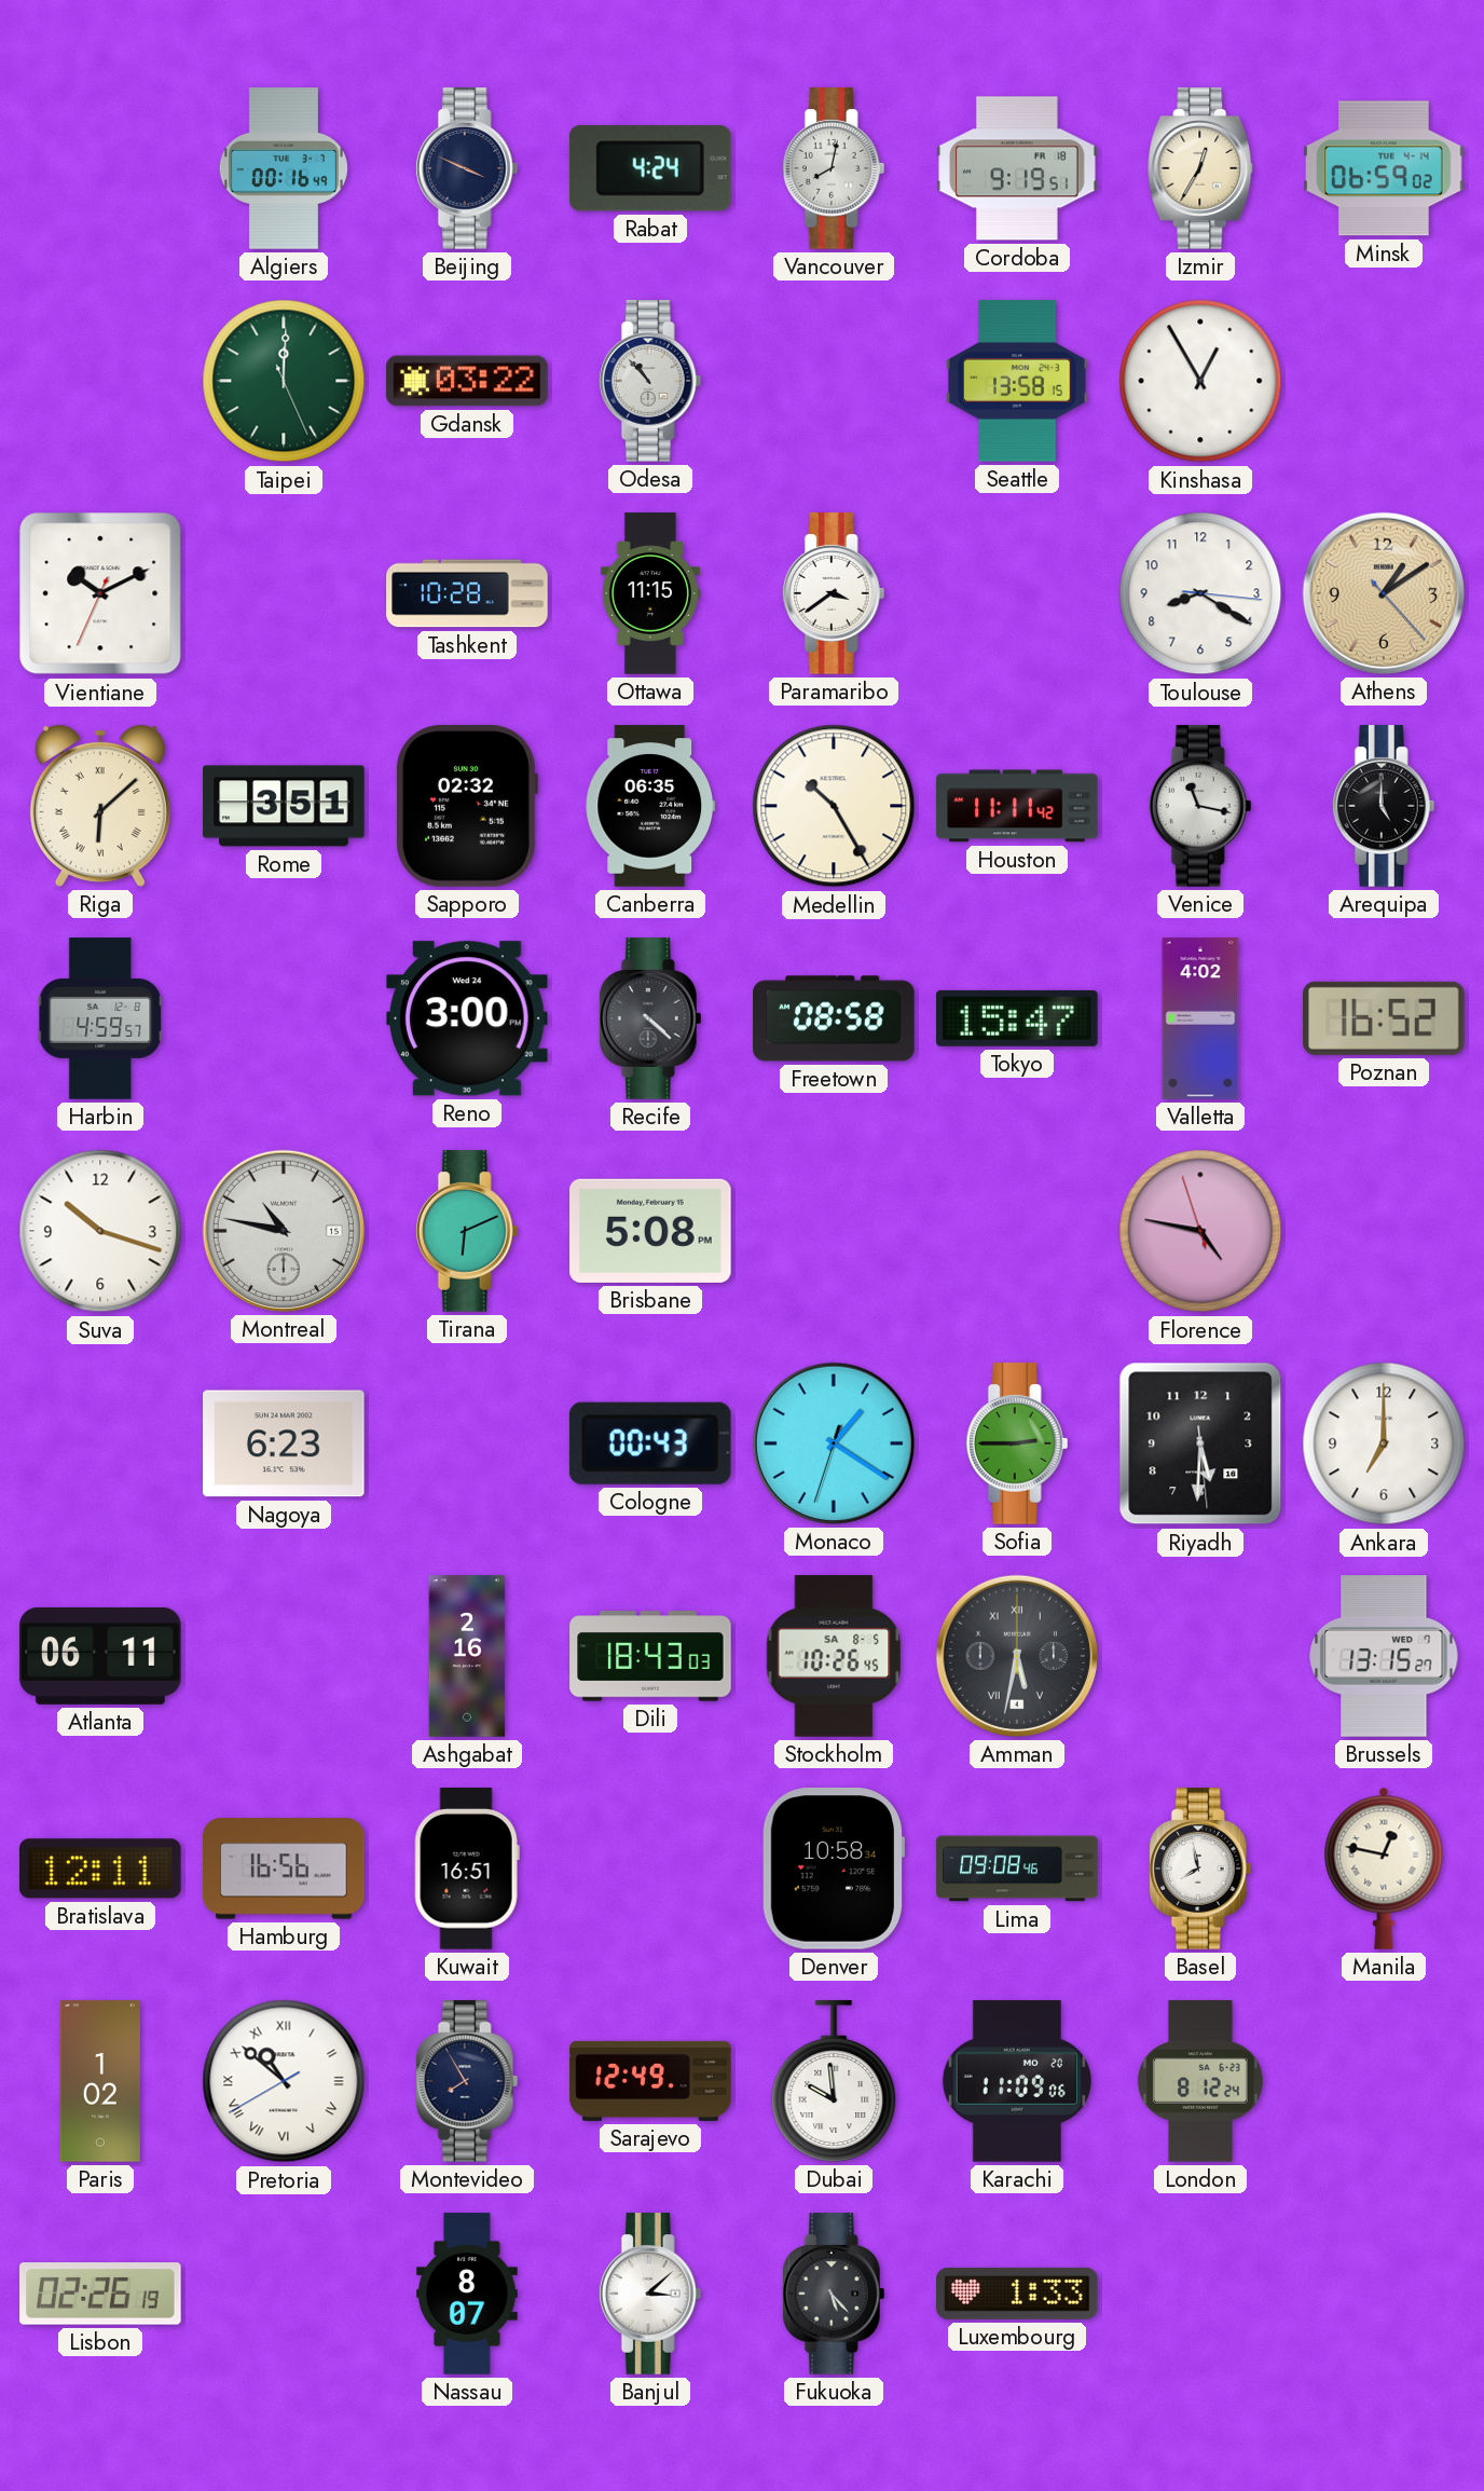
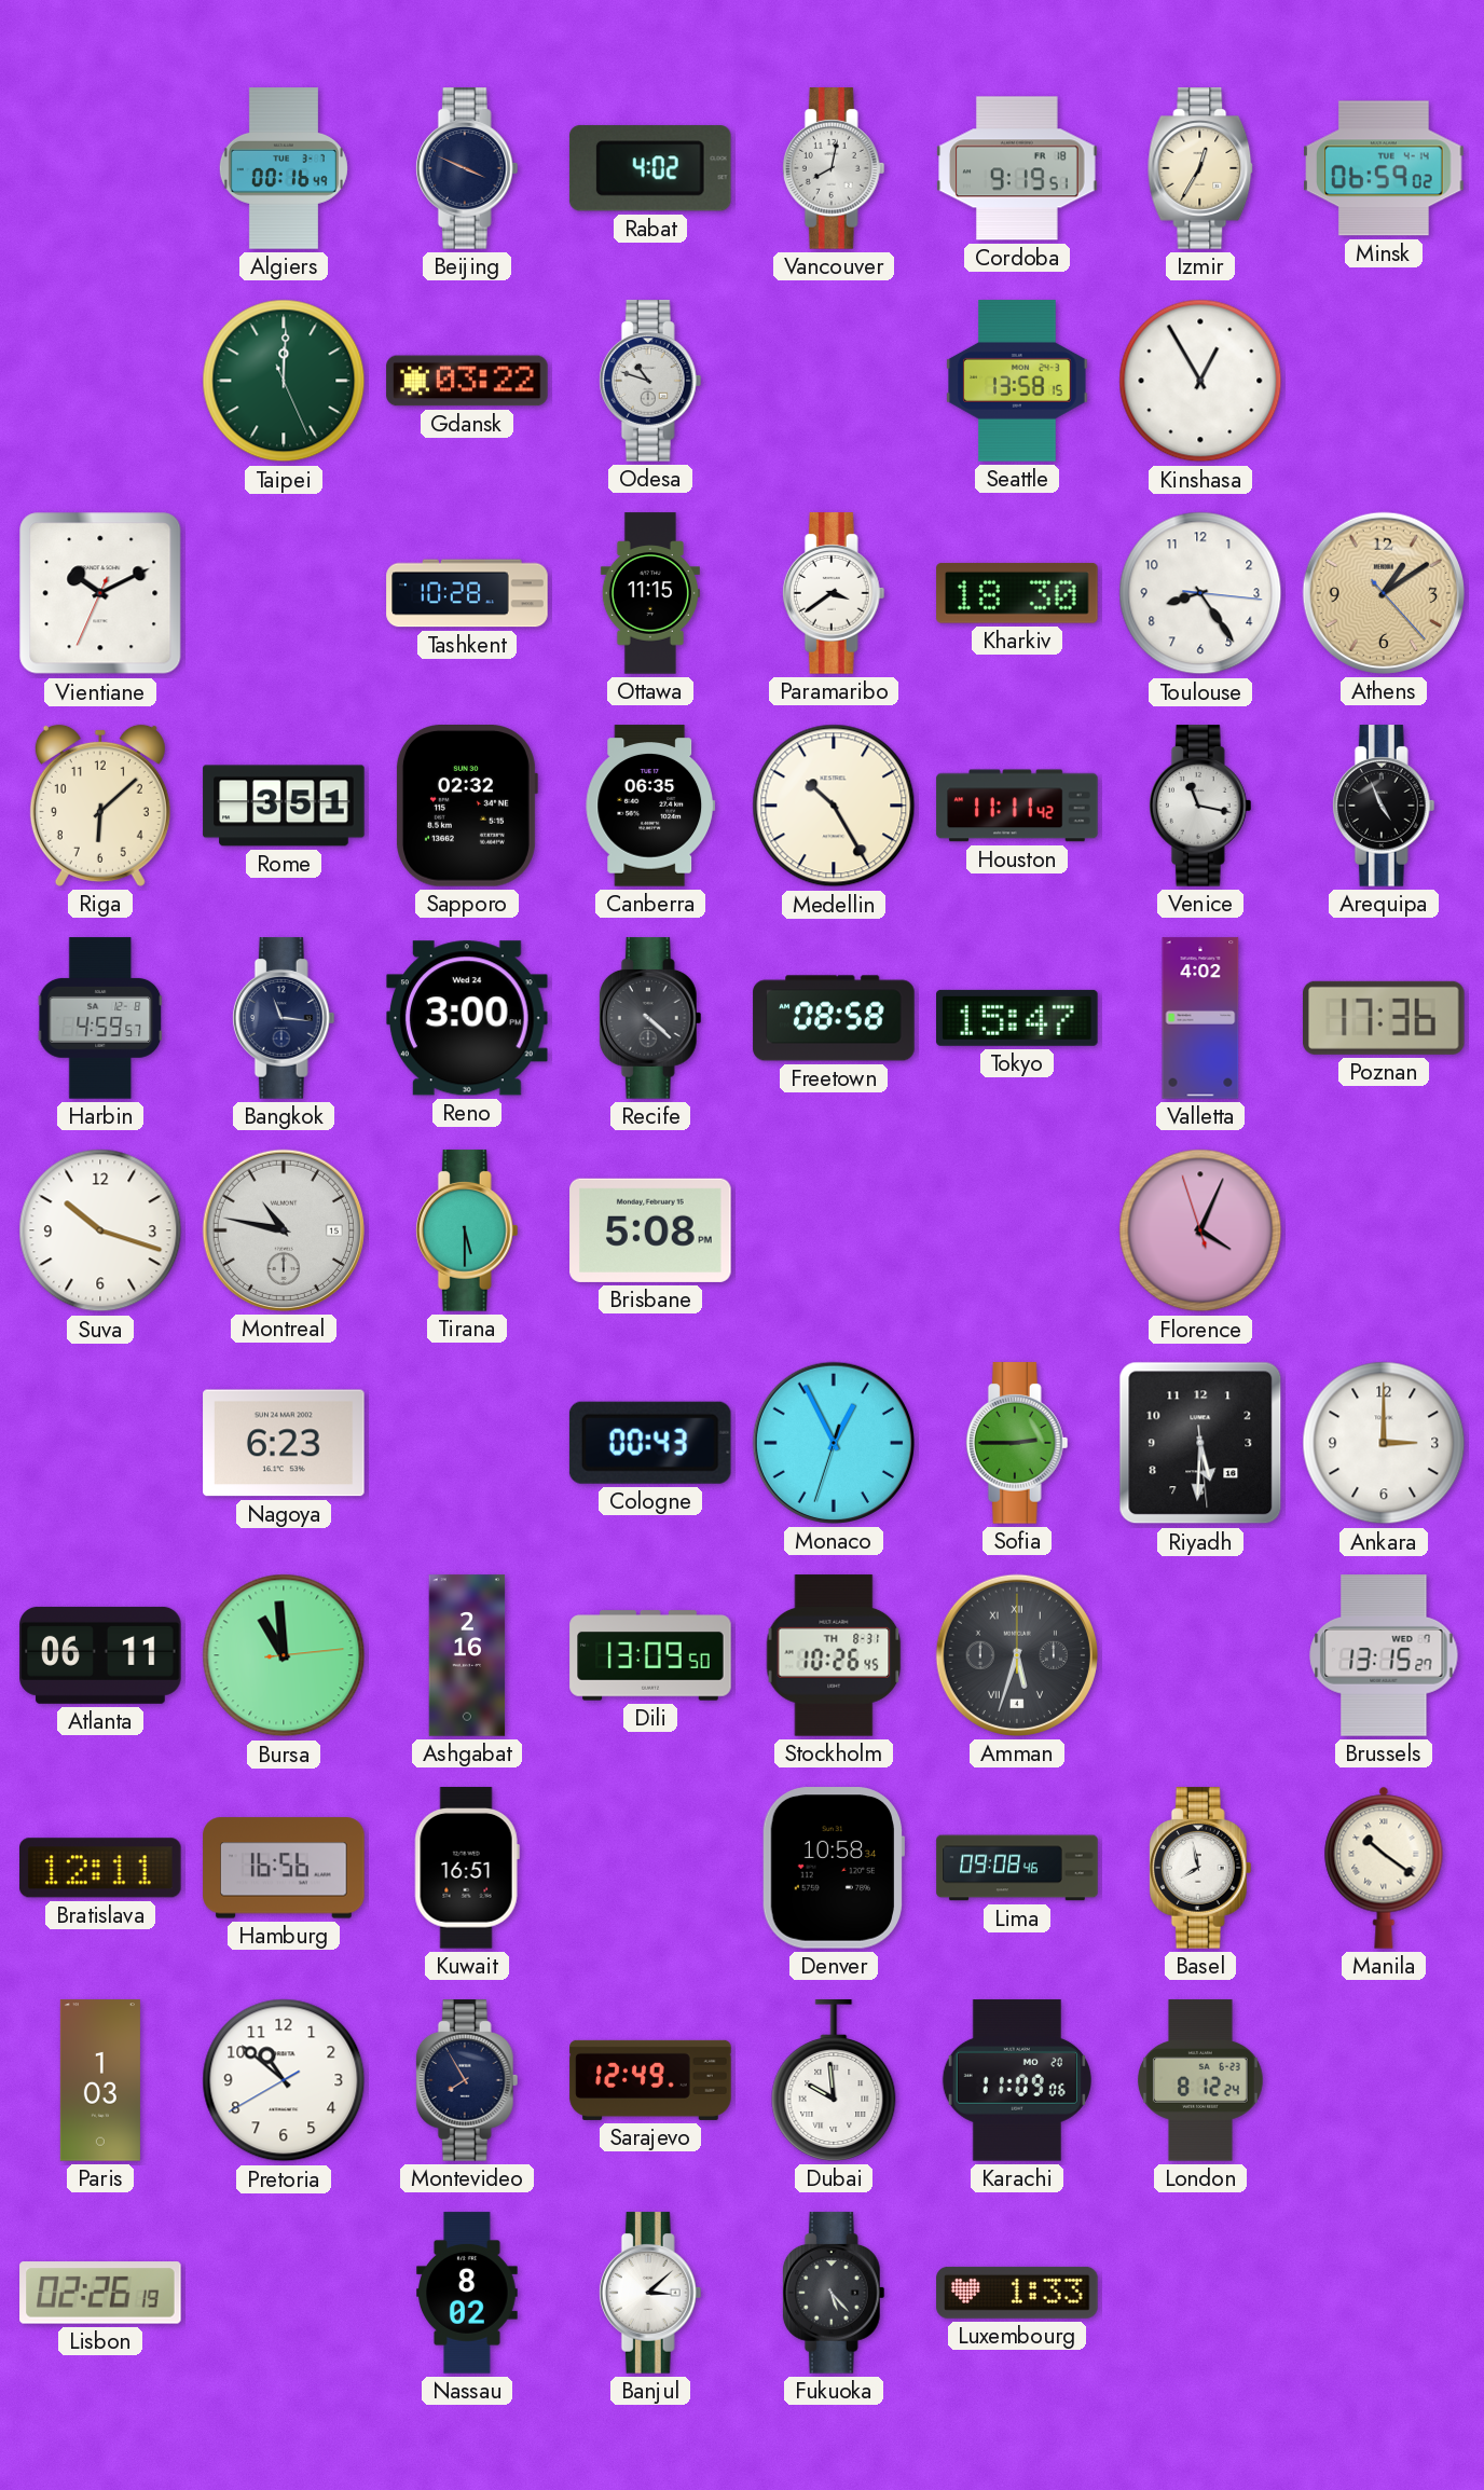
Rabat: 4:24 -> 4:02 (650, 168)
Odesa: 10:53 -> 10:48 (650, 381)
Kharkiv: none -> 18:30 (1017, 593)
Toulouse: 8:20 -> 8:24 (1200, 593)
Riga numerals: Roman -> Arabic (100, 806)
Arequipa: 5:00 -> 4:56 (1384, 806)
Bangkok: none -> 11:16 (284, 1018)
Poznan: 16:52 -> 17:36 (1385, 1018)
Tirana: 6:11 -> 5:30 (467, 1230)
Florence: 4:46 -> 4:03 (1200, 1230)
Monaco: 1:20 -> 12:55 (834, 1443)
Ankara: 7:00 -> 3:00 (1384, 1443)
Bursa: none -> 10:59 (284, 1655)
Dili: 18:43 -> 13:09 (650, 1655)
Stockholm date: SA 8-5 -> TH 8-31 (834, 1655)
Amman: 5:32 -> 5:33 (1017, 1655)
Manila: 12:47 -> 10:21 (1384, 1868)
Paris: 1:02 -> 1:03 (100, 2080)
Pretoria numerals: Roman -> Arabic (284, 2080)
Nassau: 8:07 -> 8:02 (467, 2293)
